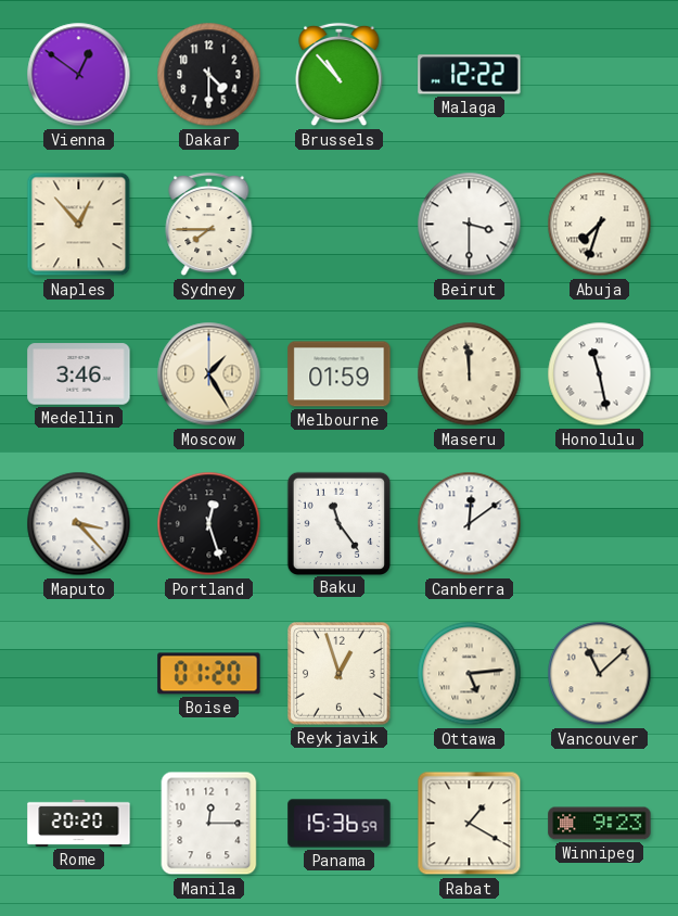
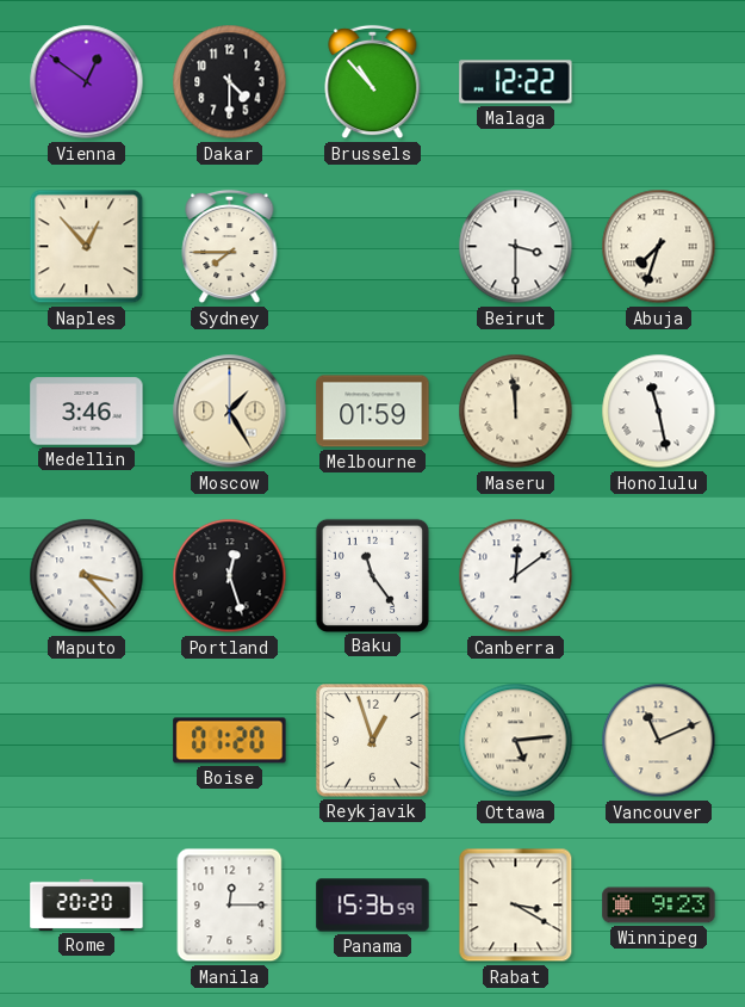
Vancouver: 11:08 -> 11:11 (659, 741)
Rabat: 1:20 -> 3:20 (516, 906)
